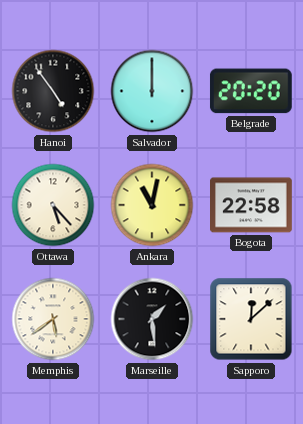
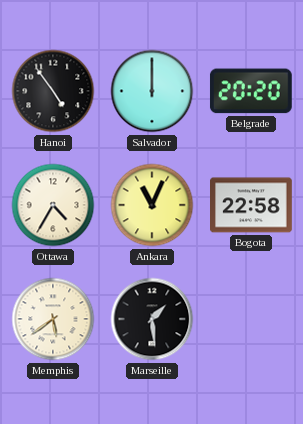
Ottawa: 5:23 -> 4:35 (53, 205)
Ankara: 11:02 -> 11:04 (152, 205)
Sapporo: 12:08 -> none (251, 319)
